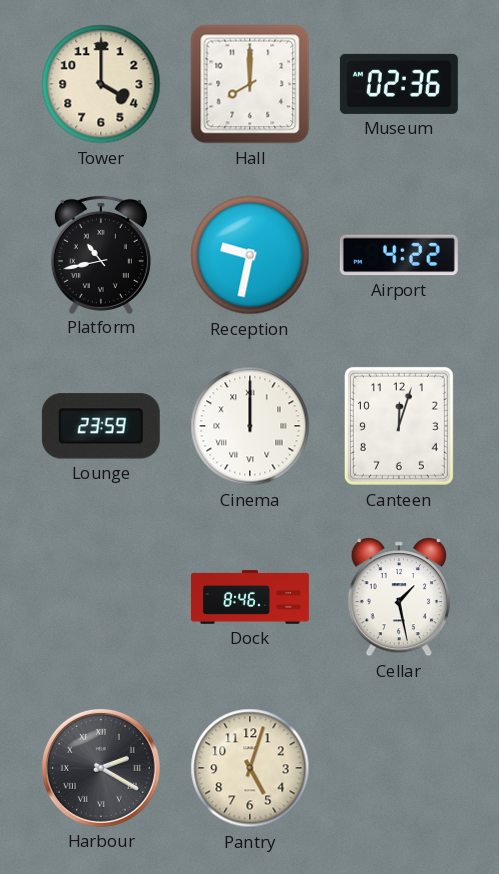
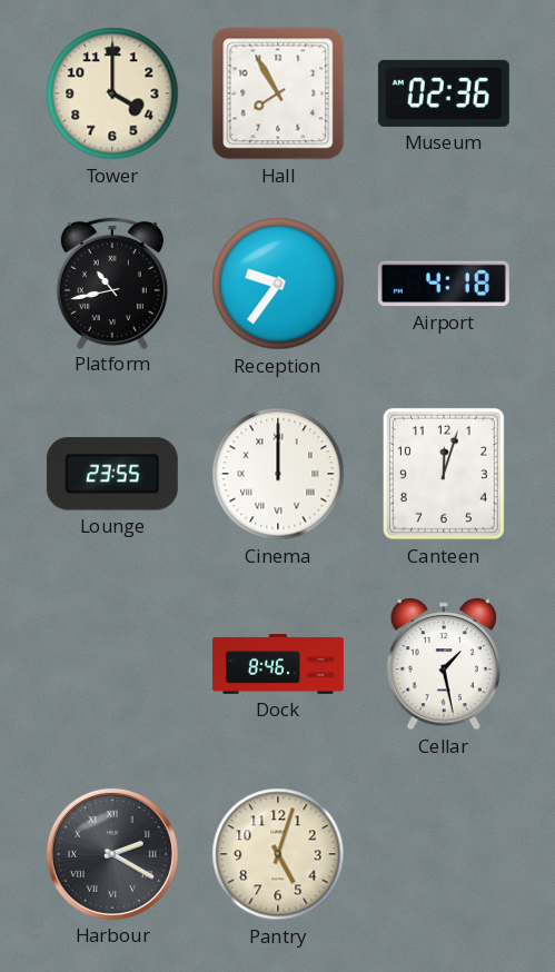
Hall: 8:00 -> 7:55 (278, 93)
Reception: 9:32 -> 9:36 (278, 284)
Airport: 4:22 -> 4:18 (444, 284)
Lounge: 23:59 -> 23:55 (112, 474)
